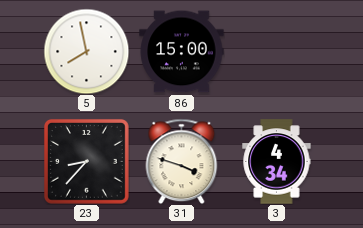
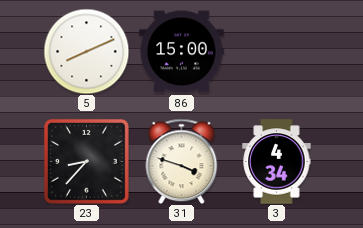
5: 7:58 -> 8:11 (86, 51)
